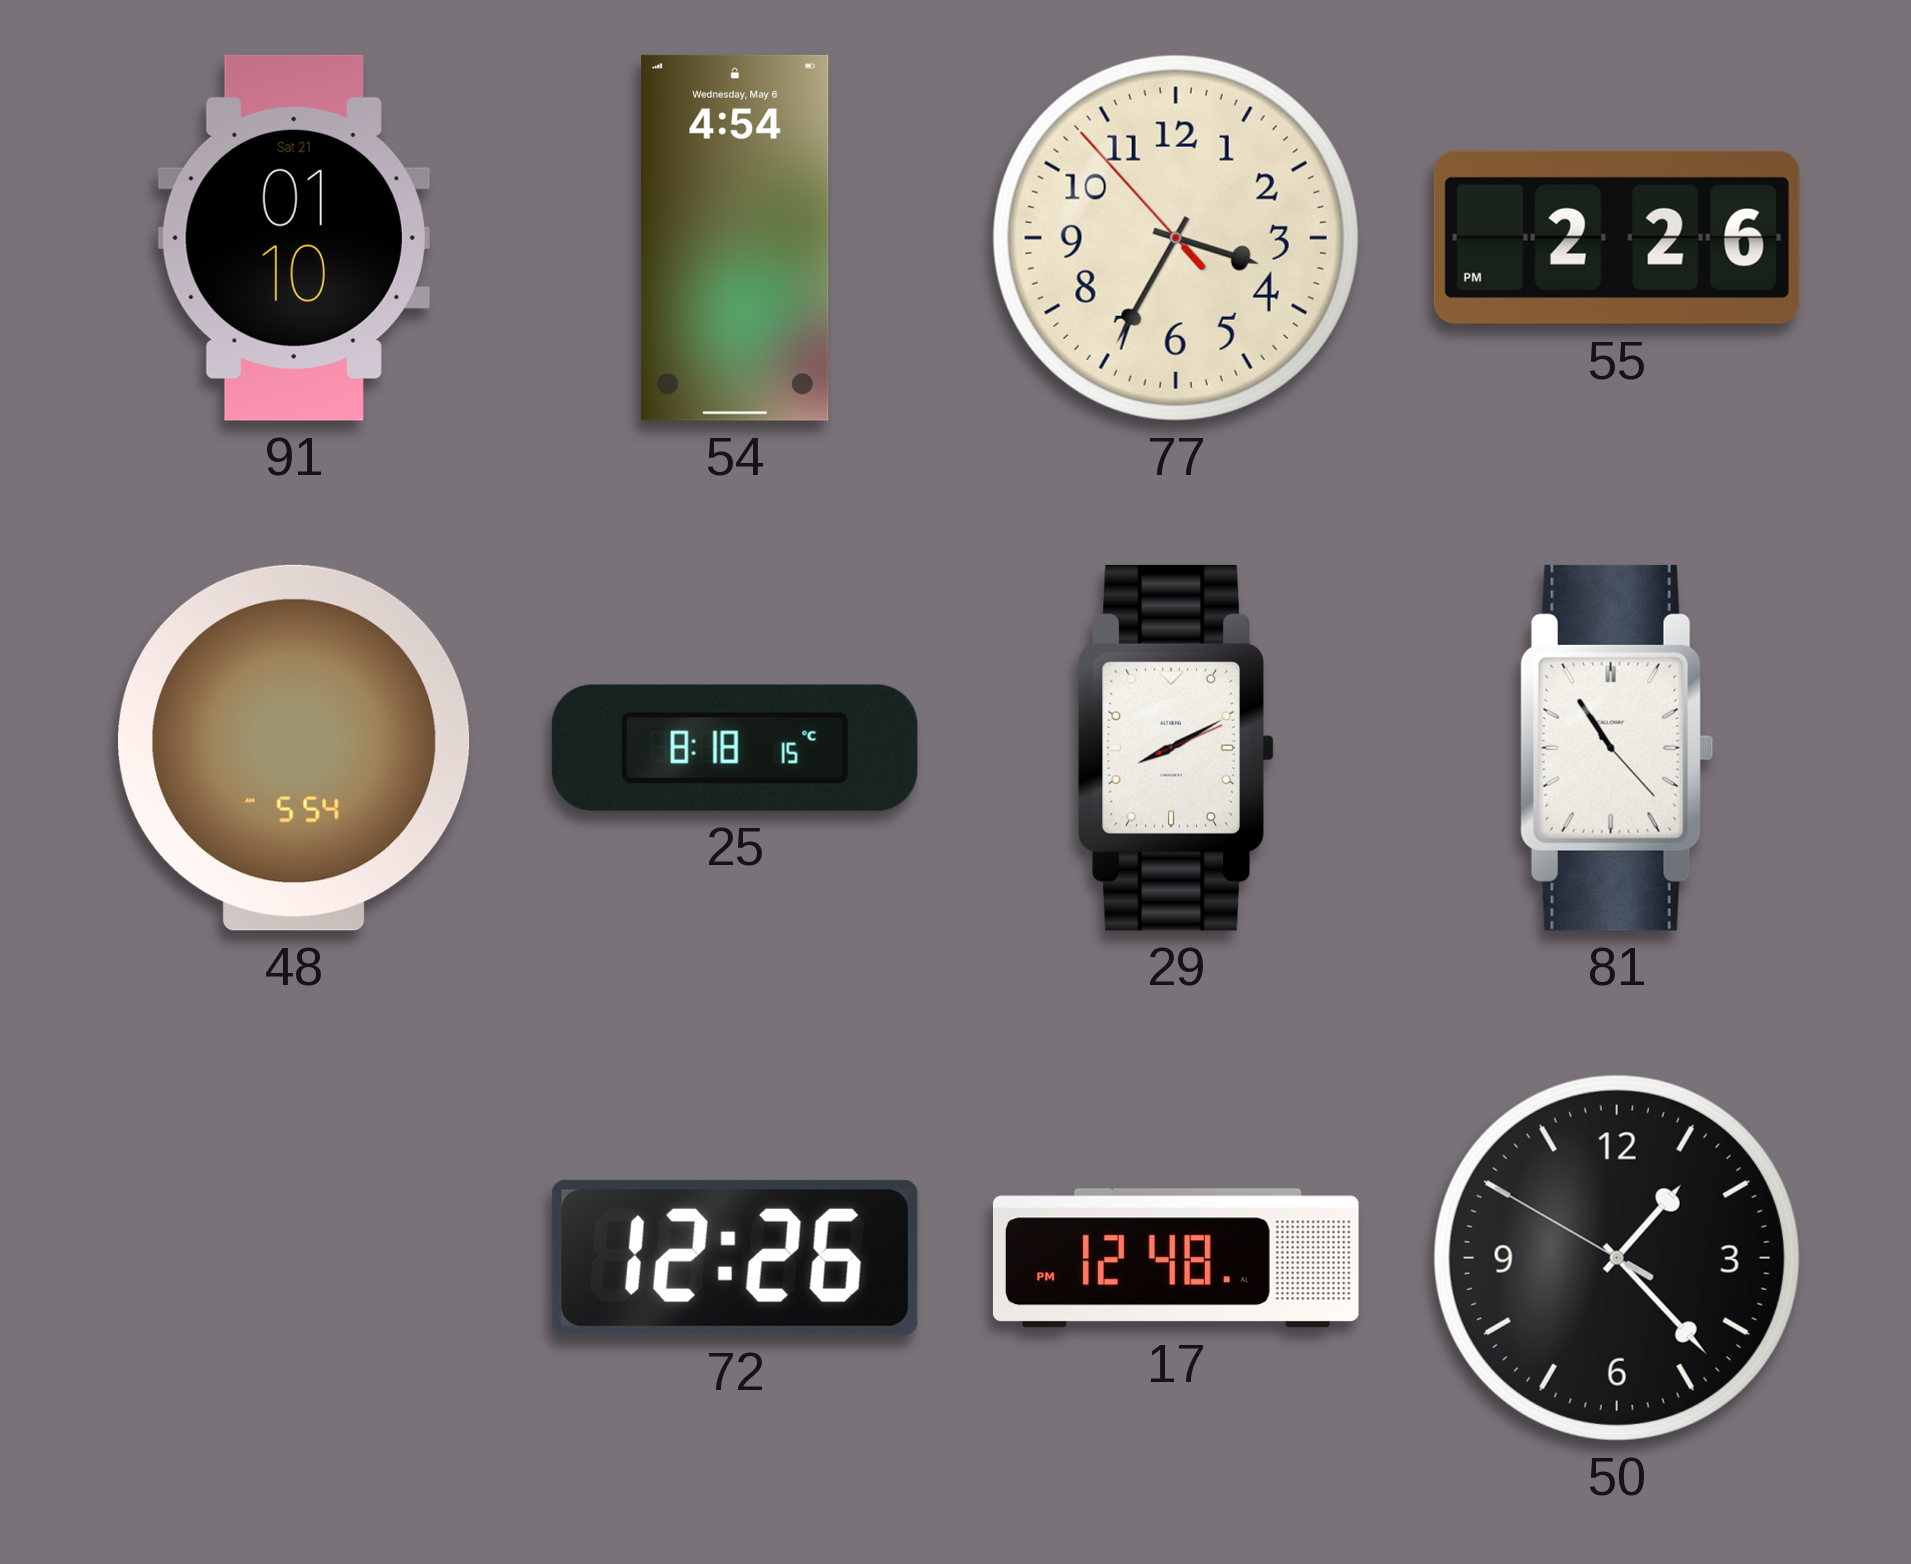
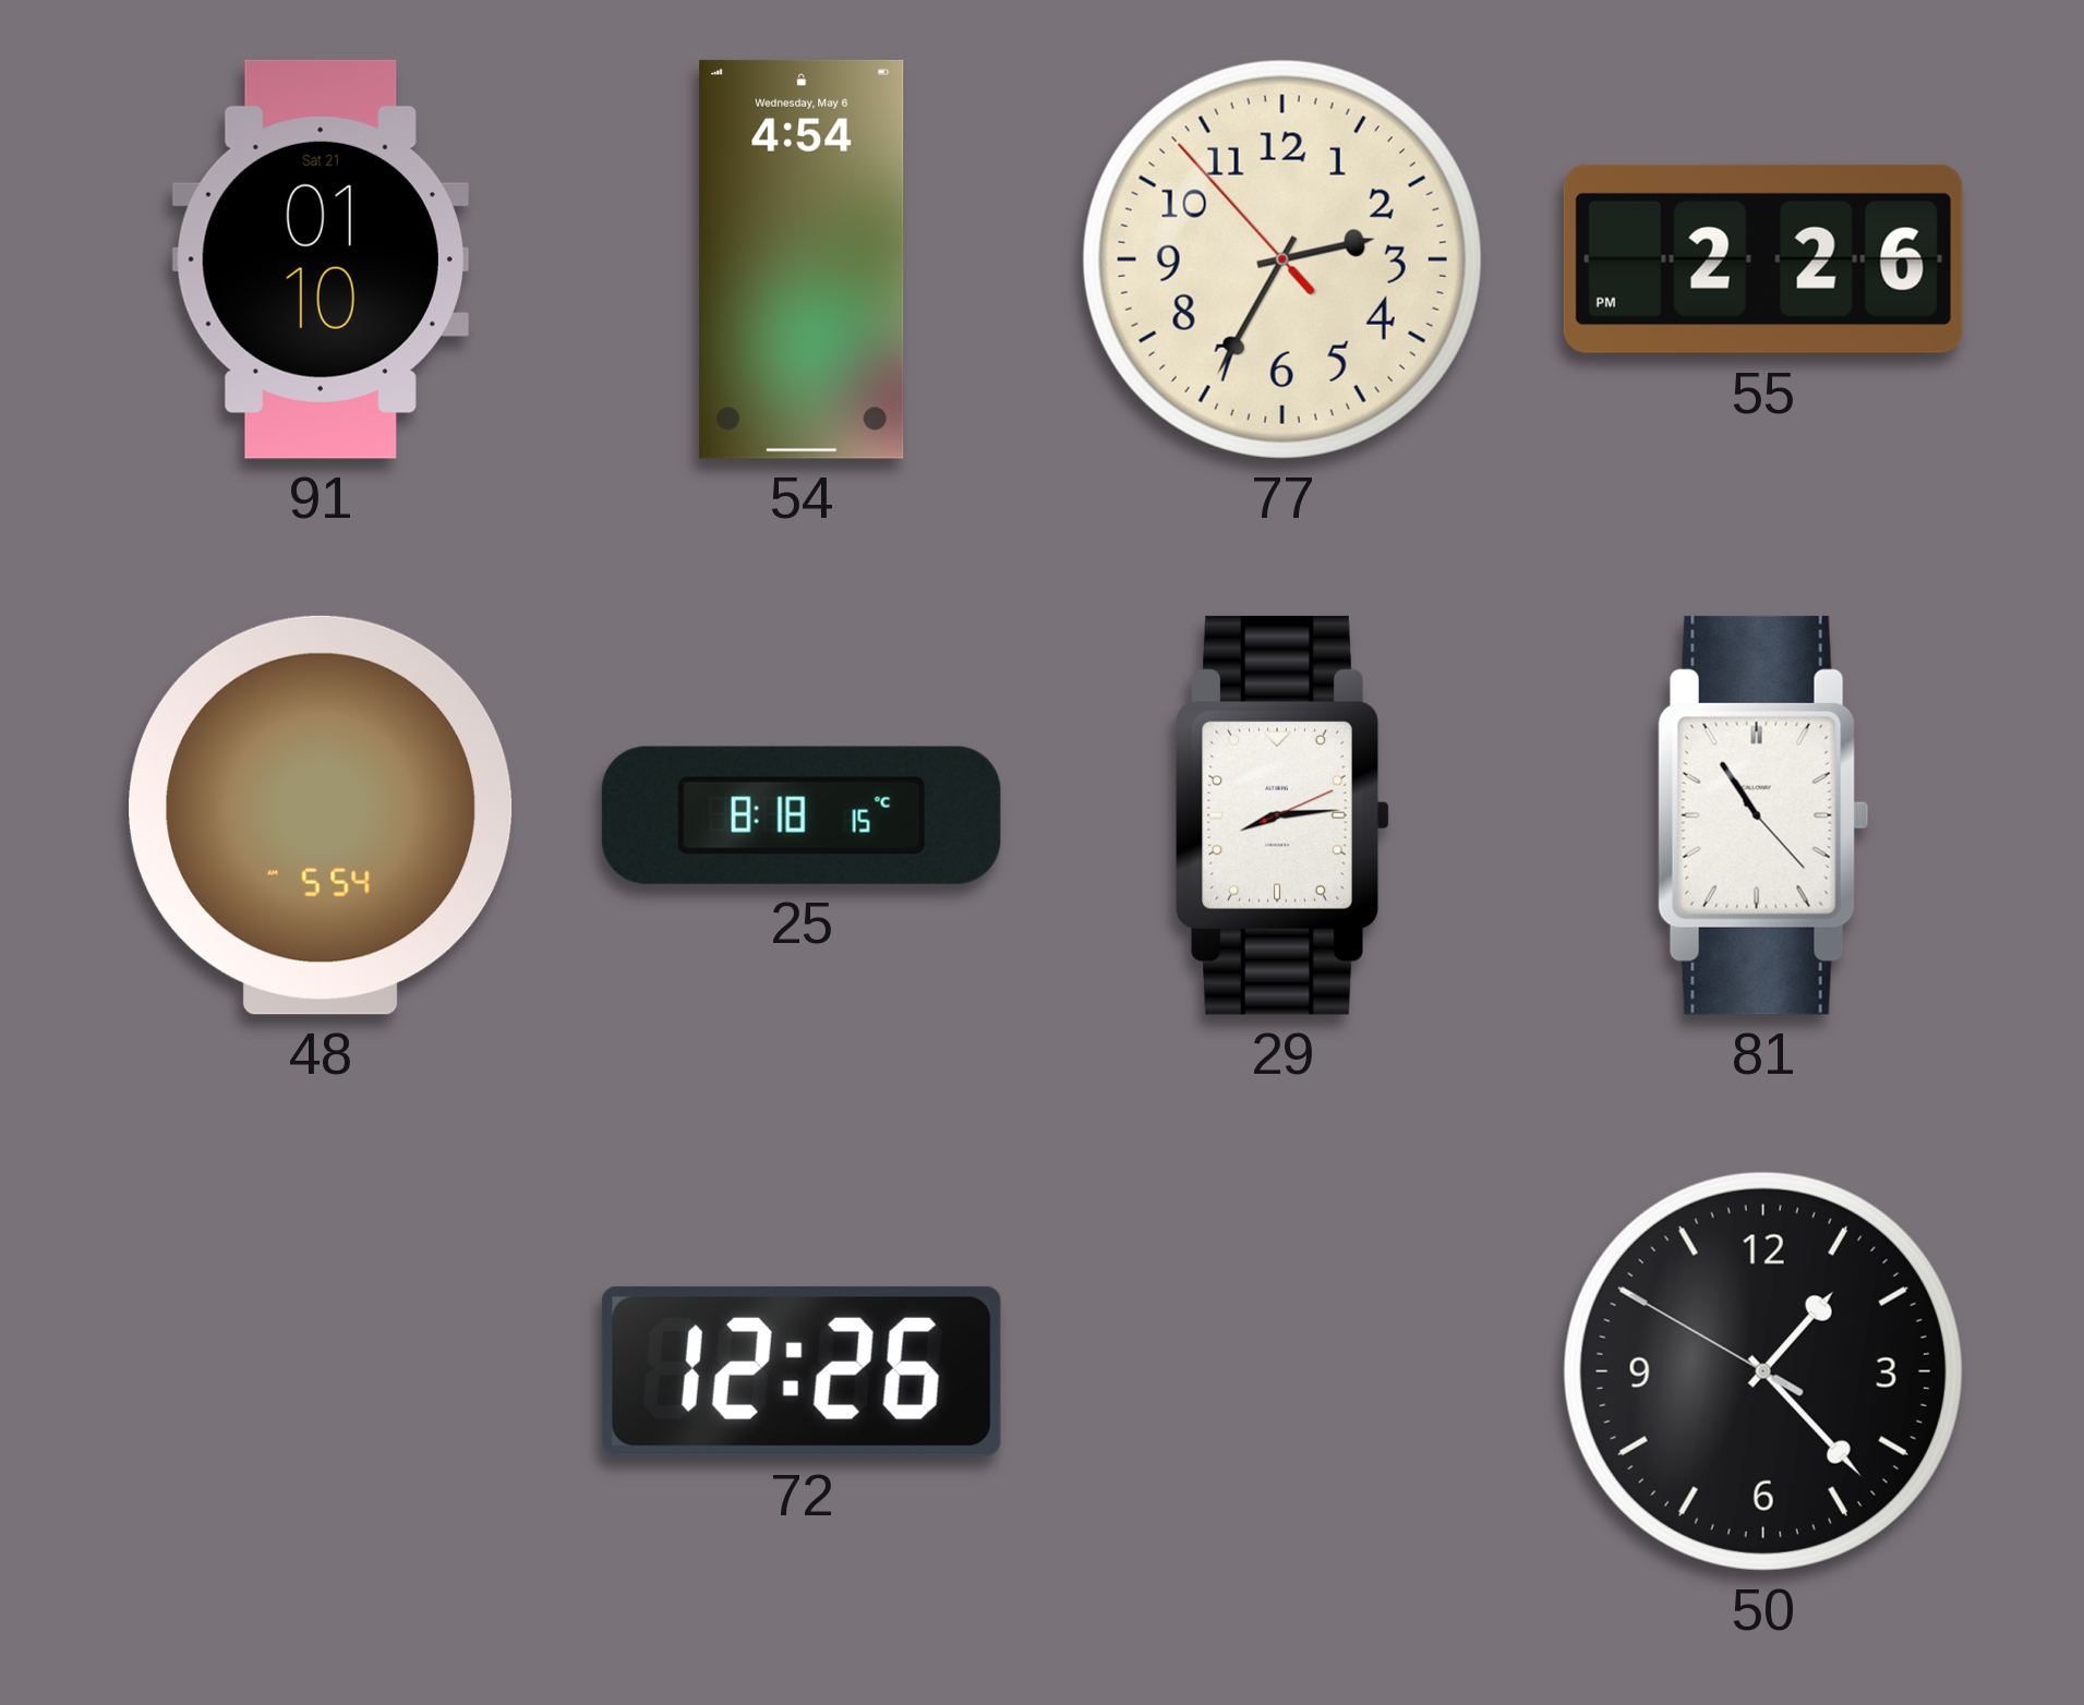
77: 3:34 -> 2:34 (1282, 259)
29: 8:10 -> 8:14 (1282, 815)
17: 12:48 -> none (1176, 1258)
